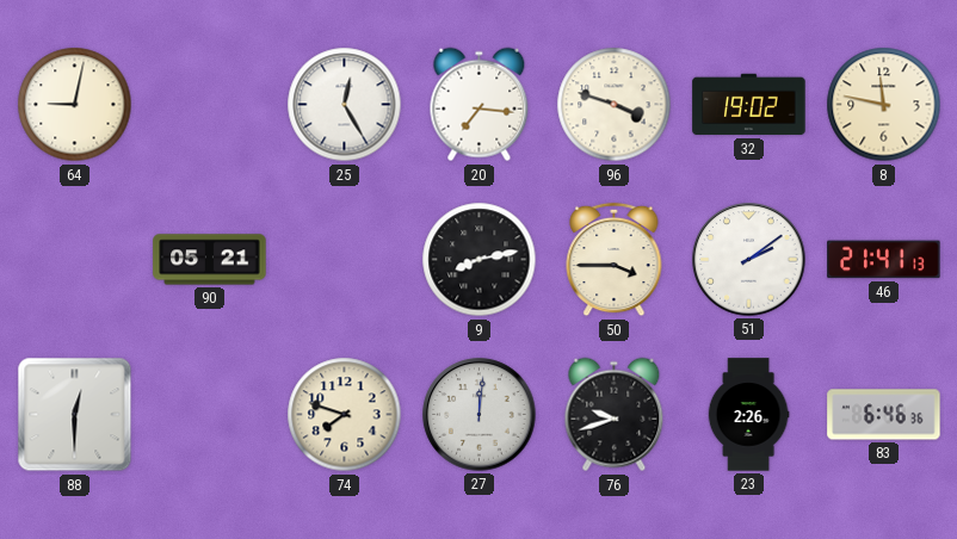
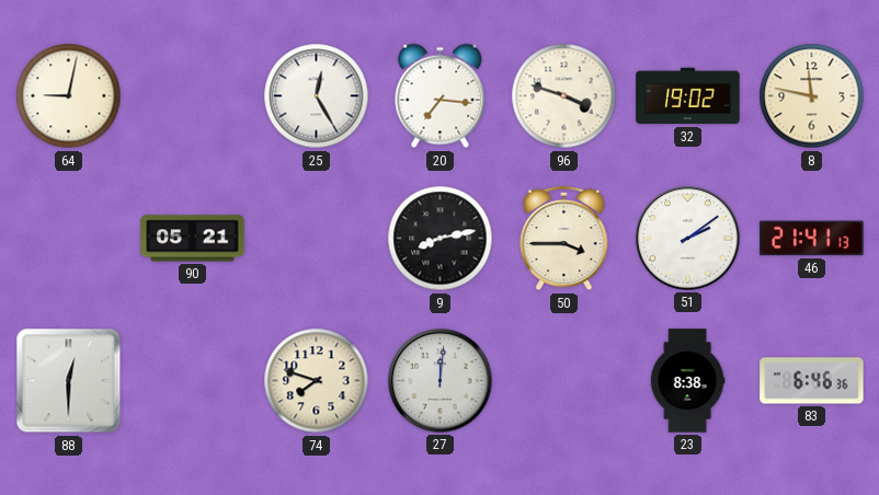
76: 9:42 -> none (615, 415)
23: 2:26 -> 8:38 (687, 381)
